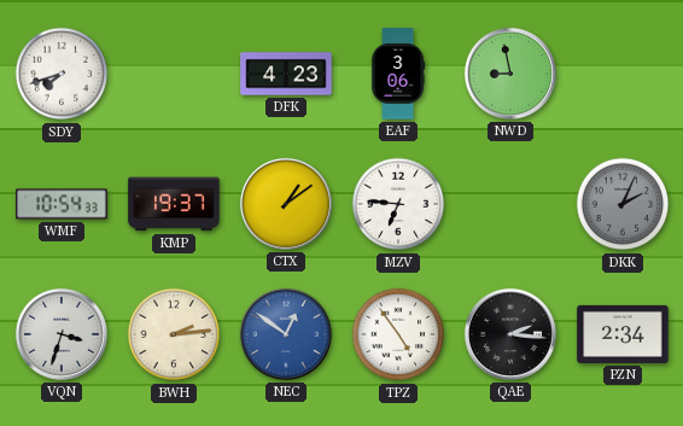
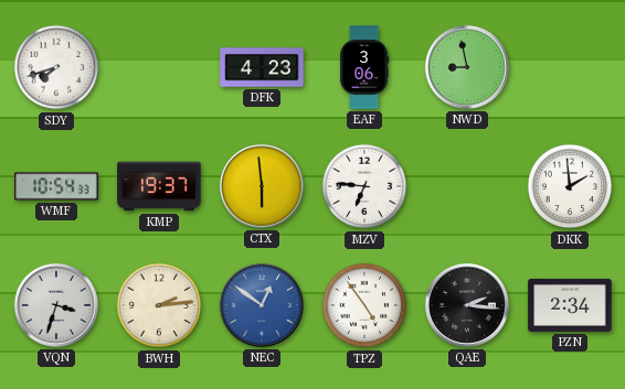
CTX: 1:09 -> 5:59 (262, 186)
DKK: 2:04 -> 1:59 (570, 186)
DKK dial: grey -> white (570, 186)
